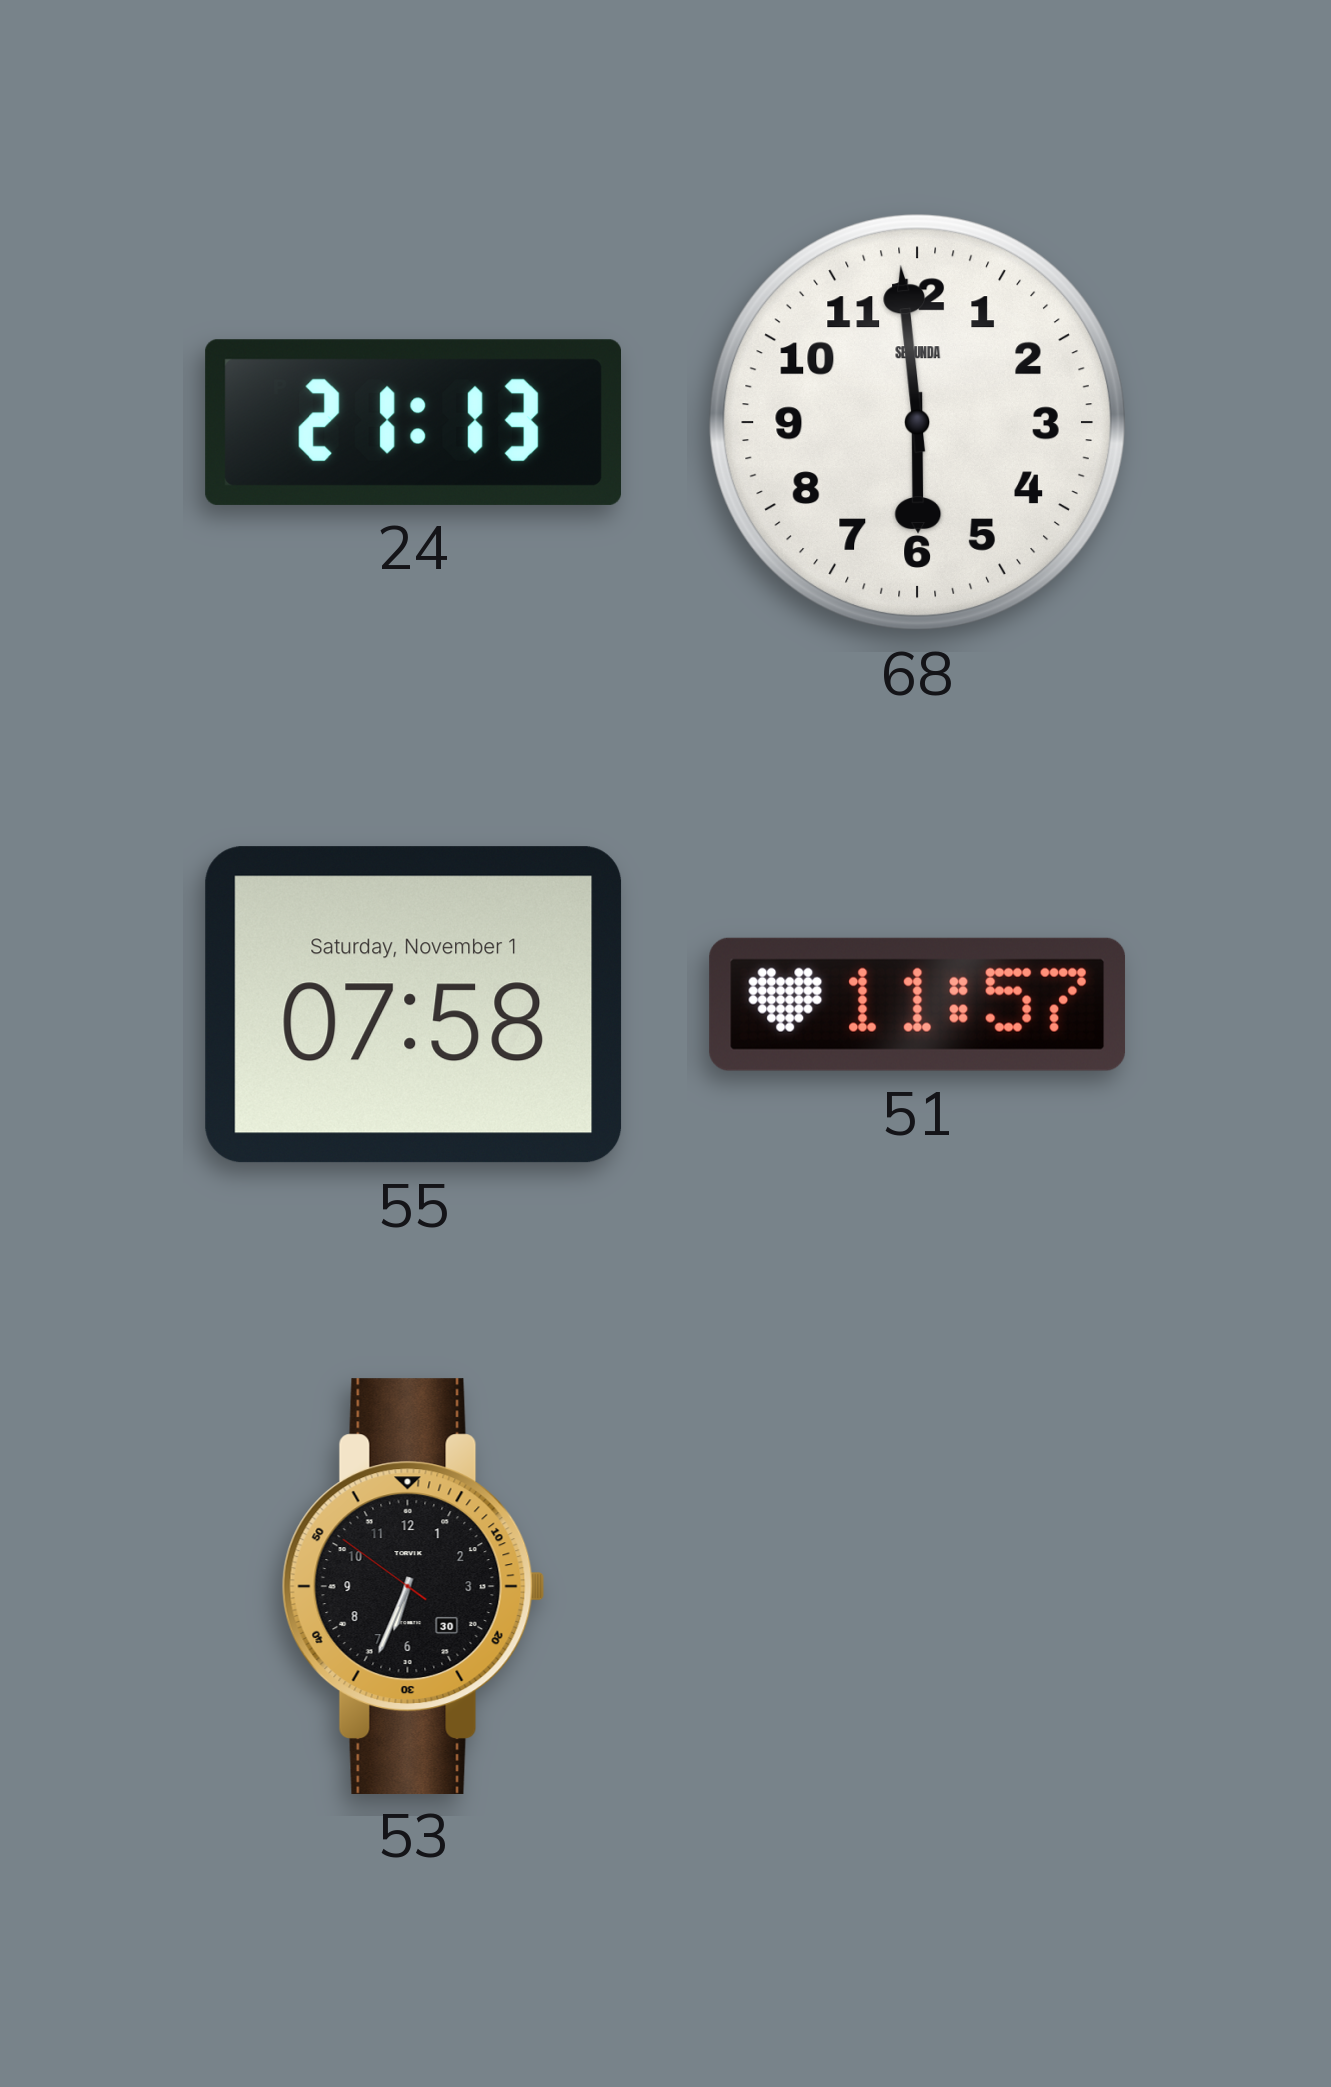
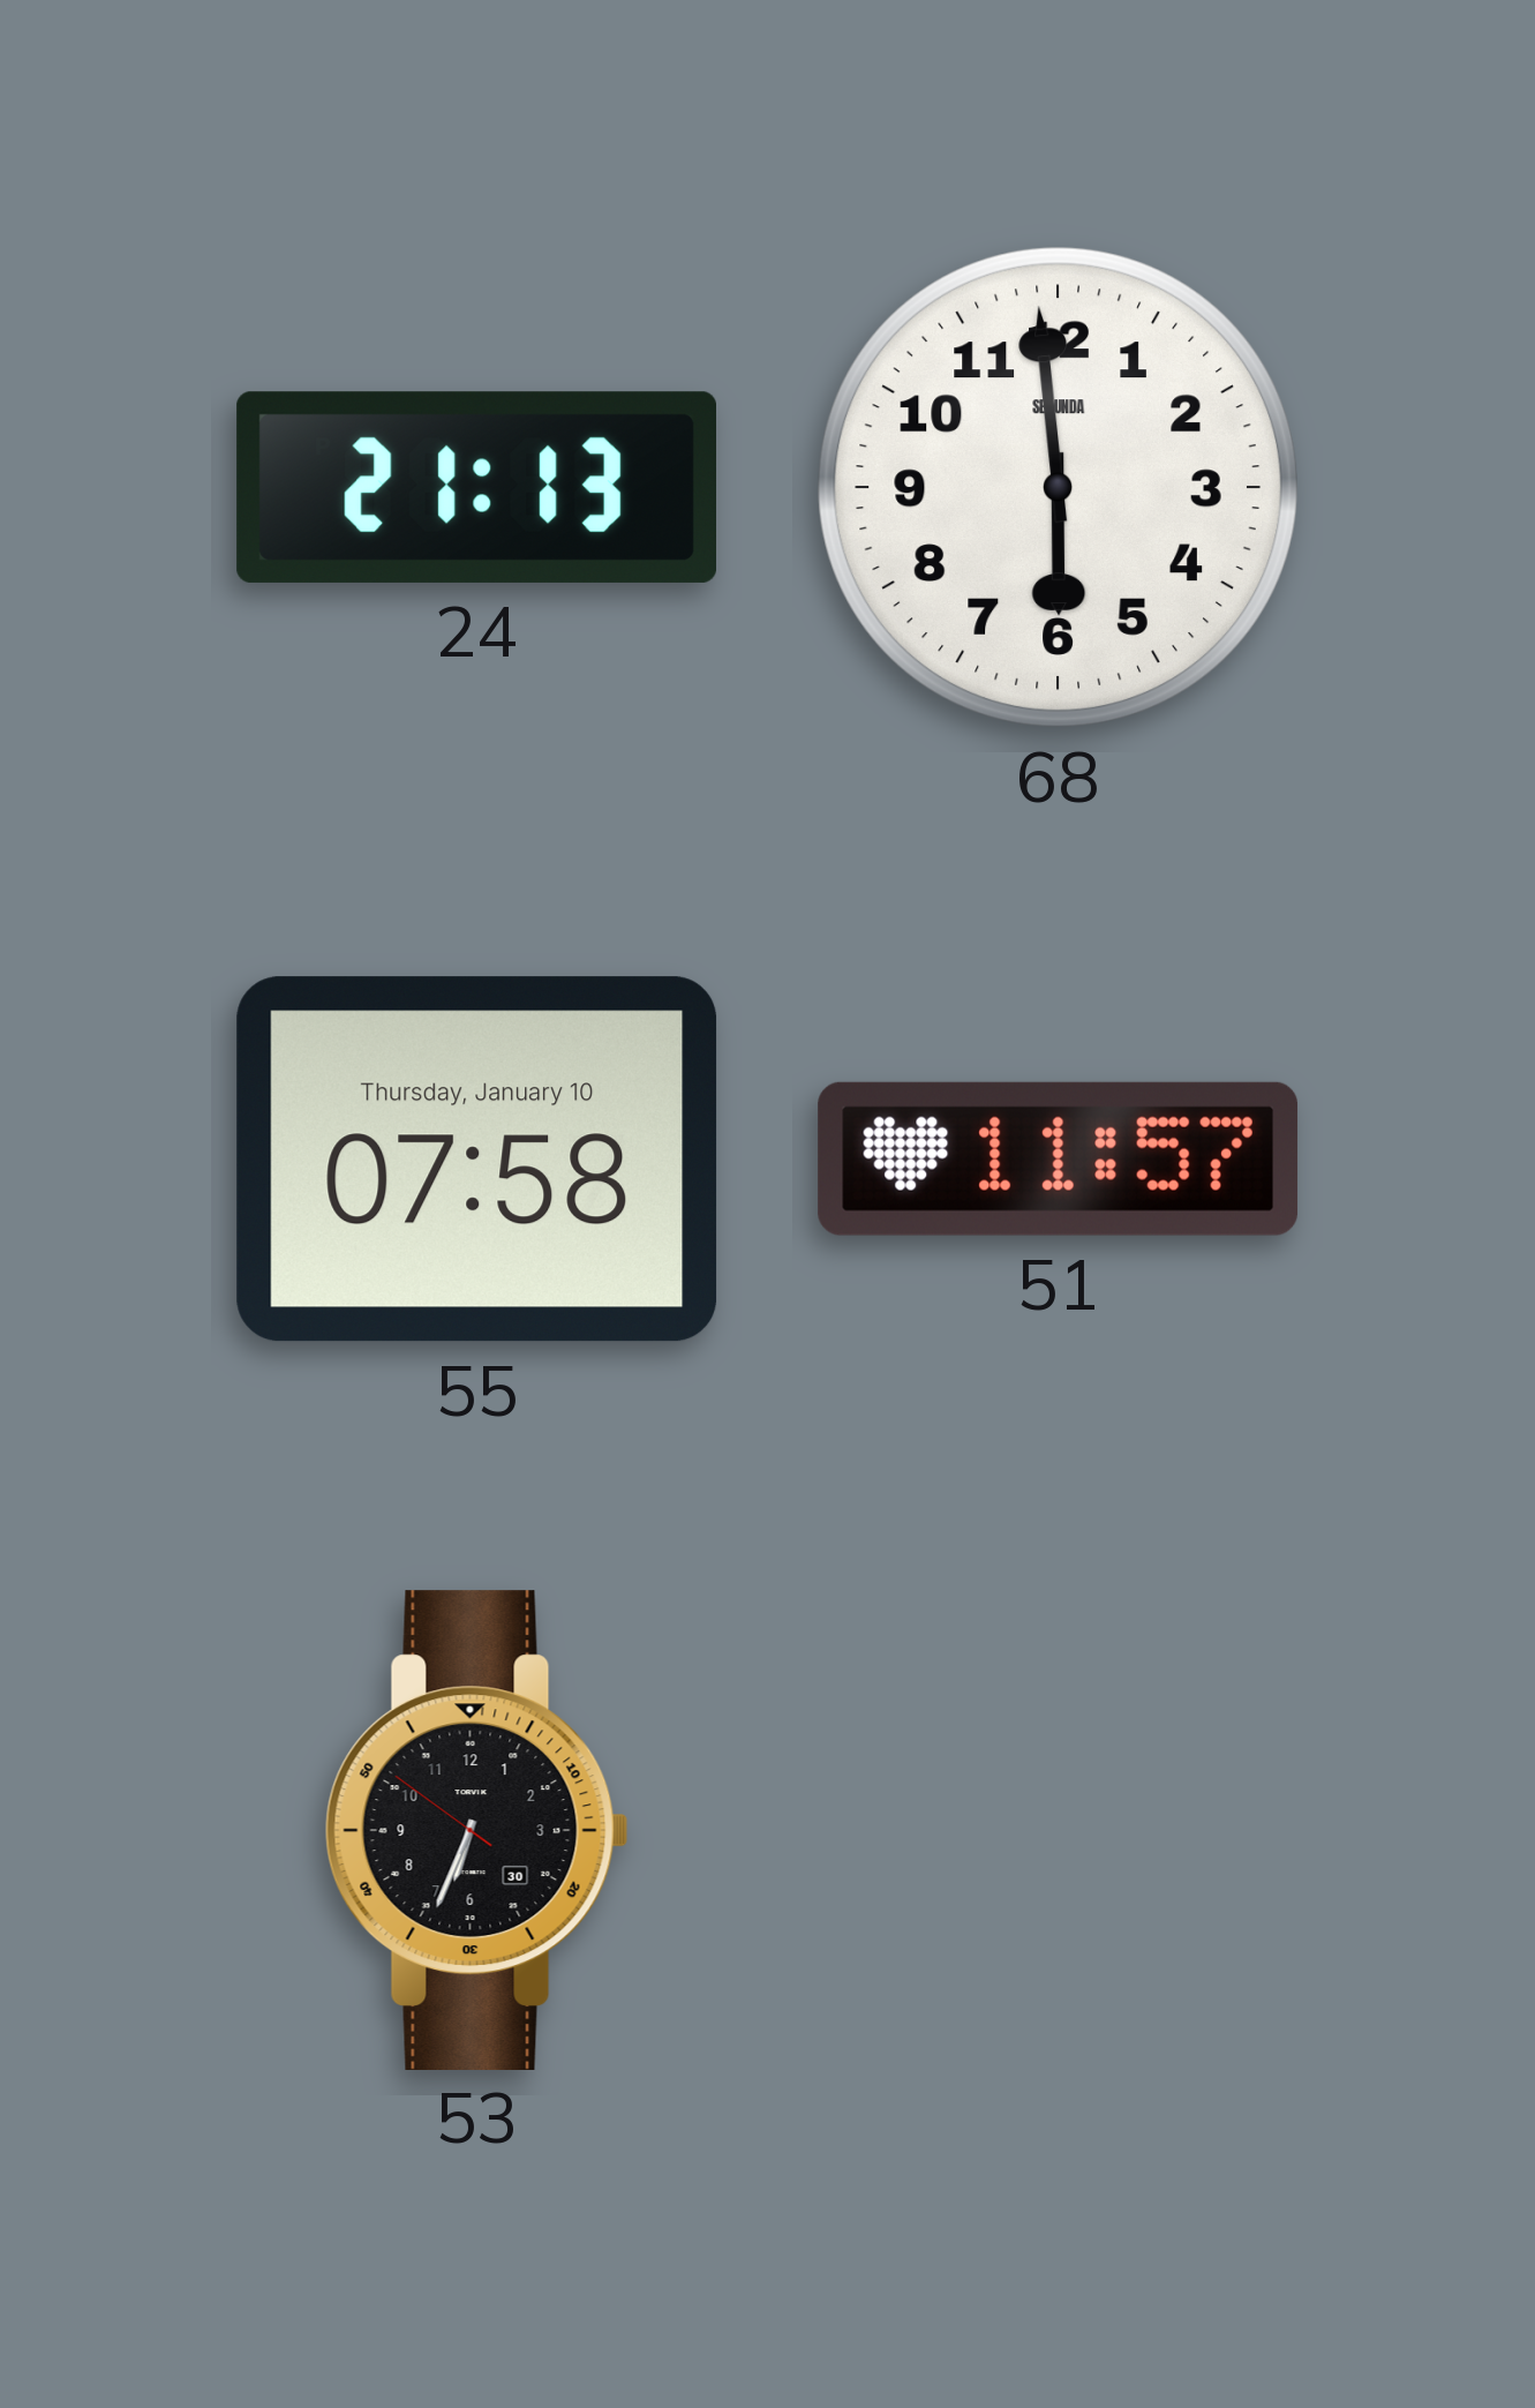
55 date: Saturday, November 1 -> Thursday, January 10 (477, 1160)
